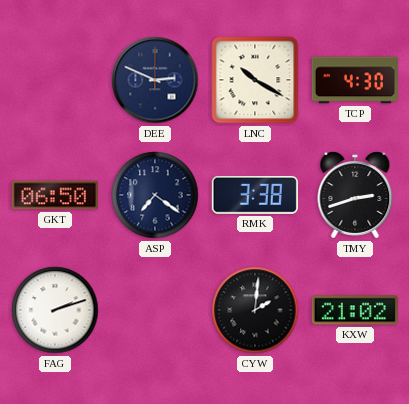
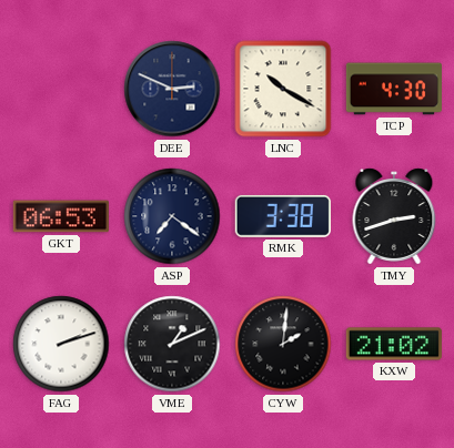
GKT: 06:50 -> 06:53 (61, 216)
VME: none -> 1:11 (172, 344)
